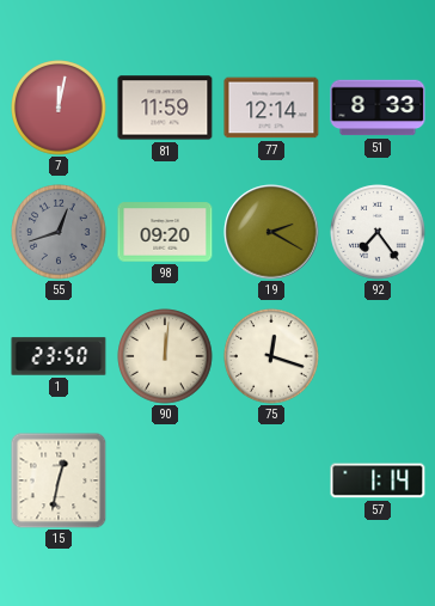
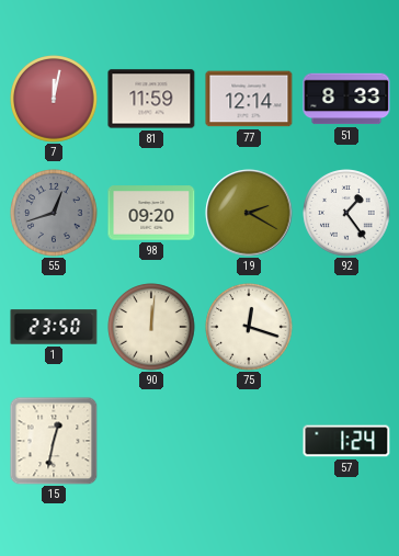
92: 7:24 -> 1:24 (346, 213)
57: 1:14 -> 1:24 (346, 441)
